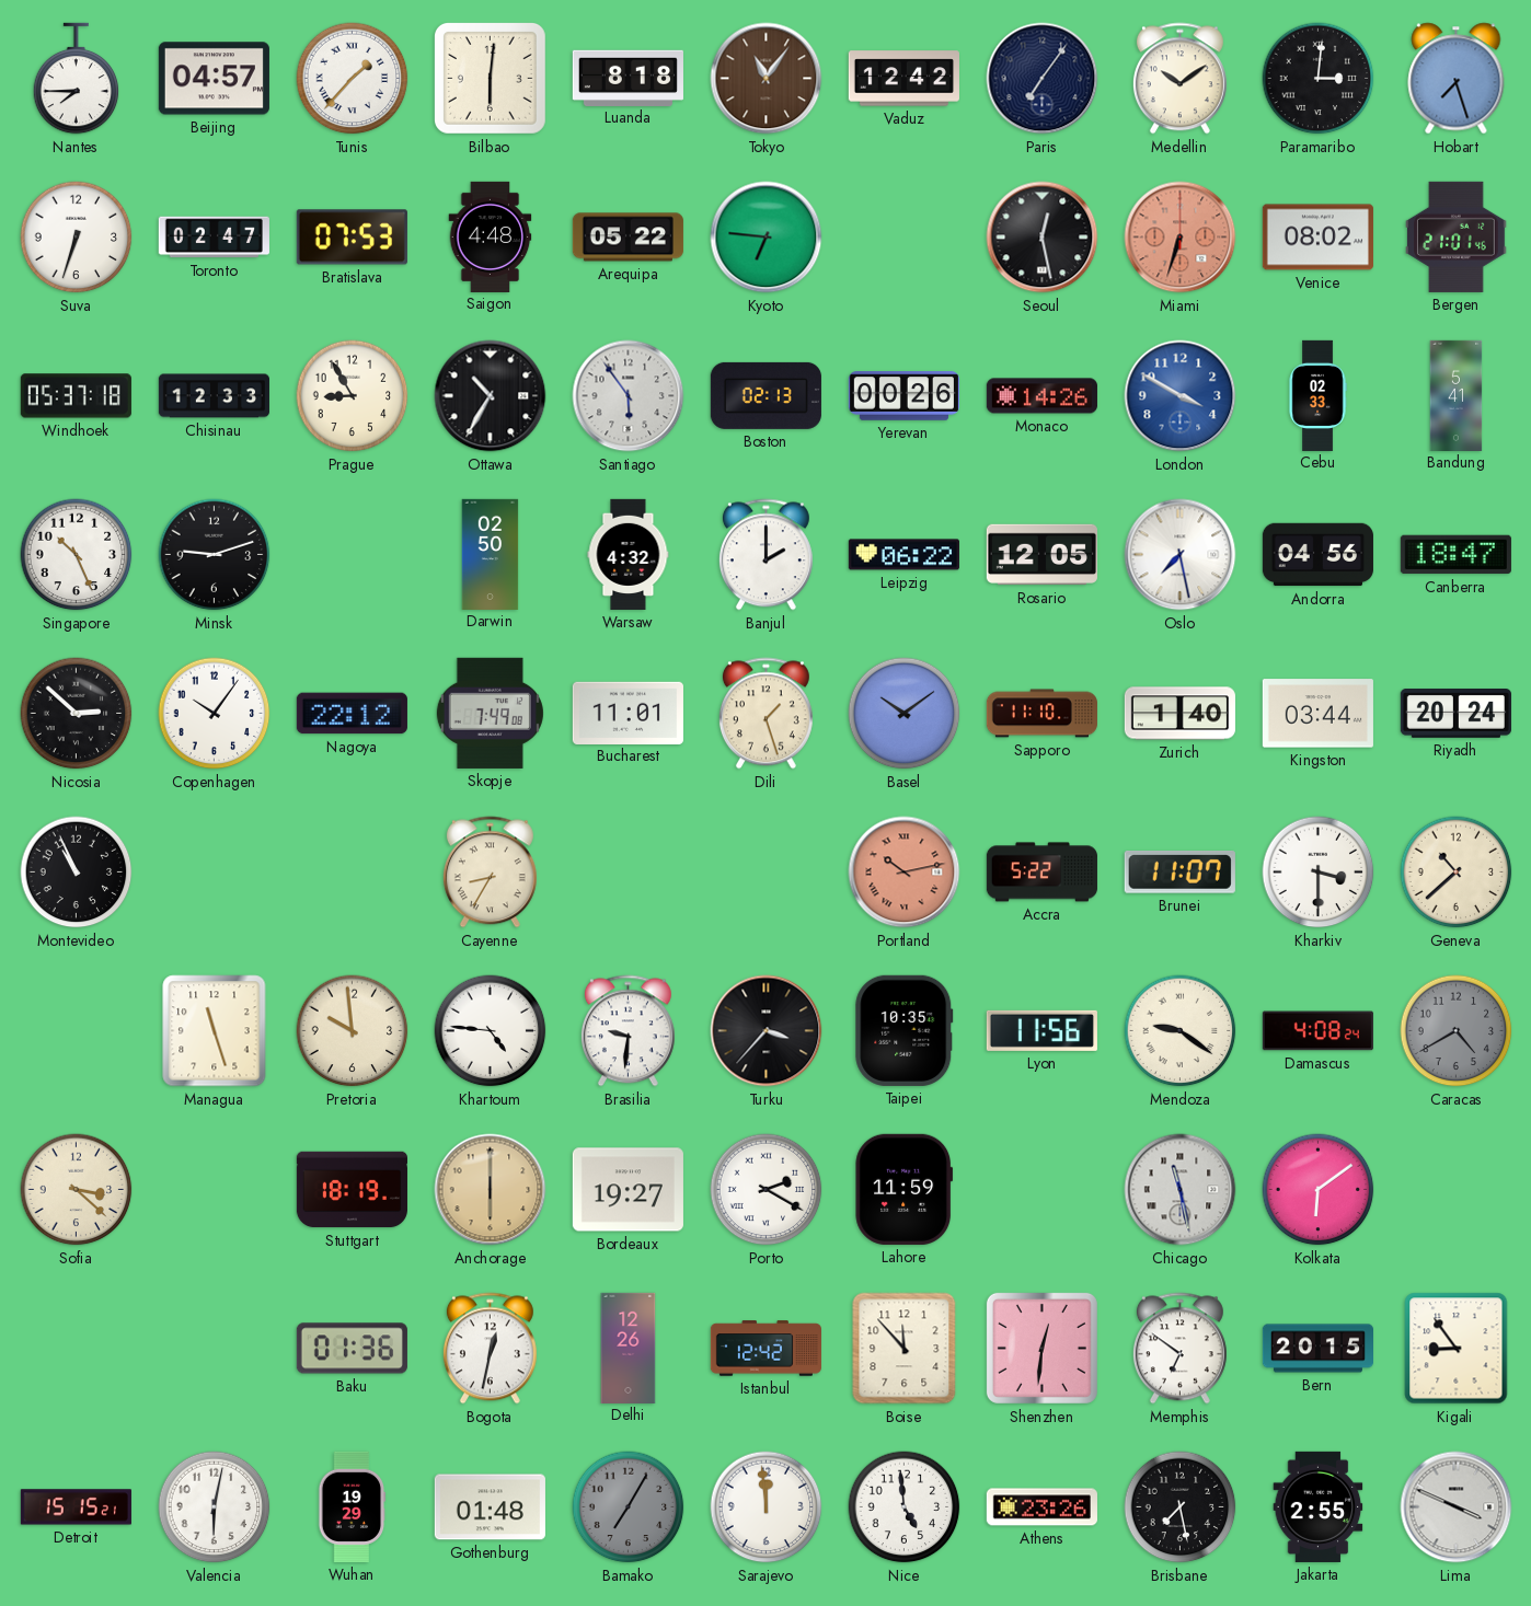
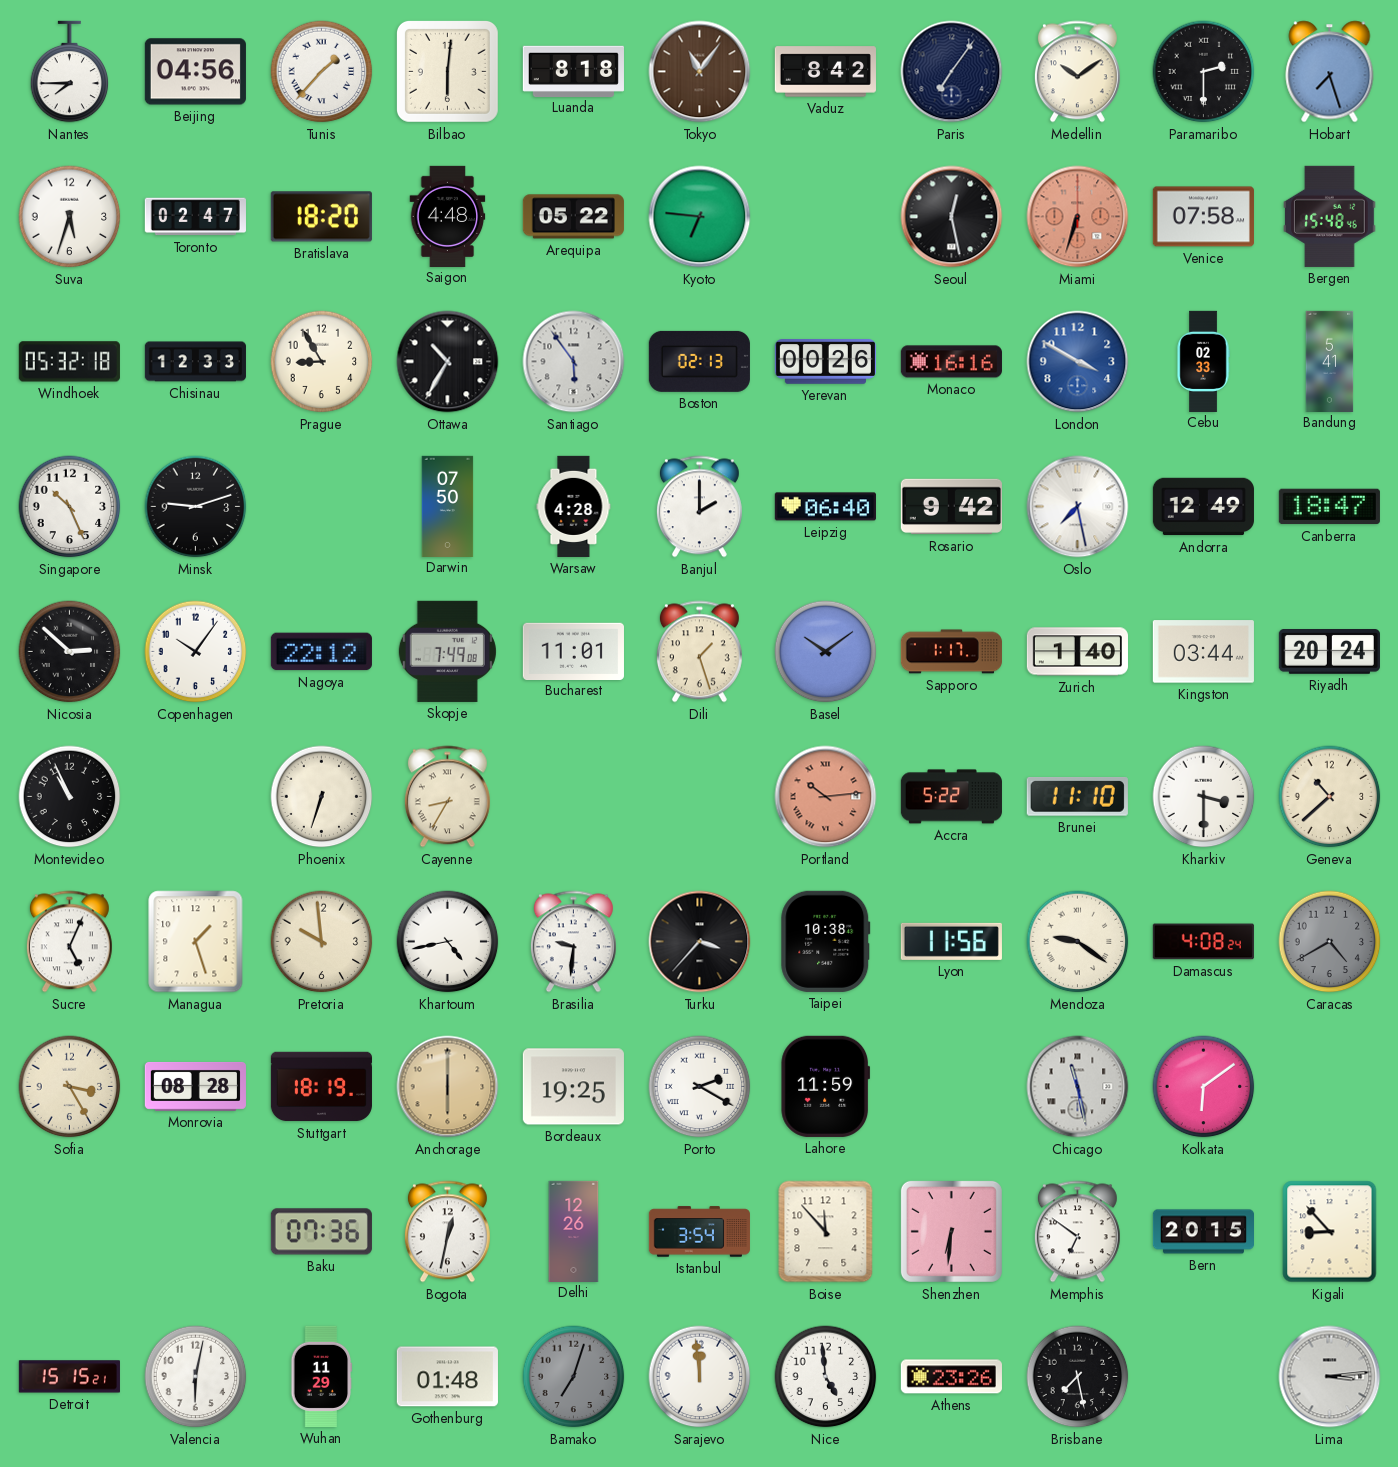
Beijing: 04:57 -> 04:56 (195, 72)
Vaduz: 12:42 -> 8:42 (825, 72)
Paramaribo: 3:01 -> 2:30 (1204, 72)
Suva: 6:33 -> 5:33 (70, 217)
Bratislava: 07:53 -> 18:20 (321, 217)
Venice: 08:02 -> 07:58 (1203, 217)
Bergen: 21:01 -> 15:48 (1330, 216)
Windhoek: 05:37 -> 05:32 (69, 362)
Monaco: 14:26 -> 16:16 (951, 362)
Darwin: 02:50 -> 07:50 (448, 506)
Warsaw: 4:32 -> 4:28 (574, 506)
Leipzig: 06:22 -> 06:40 (825, 507)
Rosario: 12:05 -> 9:42 (951, 507)
Andorra: 04:56 -> 12:49 (1203, 507)
Sapporo: 11:10 -> 1:17 (951, 652)
Phoenix: none -> 6:33 (322, 797)
Portland: 10:13 -> 10:14 (826, 797)
Brunei: 11:07 -> 11:10 (1077, 797)
Sucre: none -> 5:04 (69, 942)
Managua: 11:27 -> 1:27 (196, 942)
Khartoum: 4:46 -> 4:43 (448, 942)
Taipei: 10:35 -> 10:38 (826, 941)
Sofia: 3:22 -> 3:25 (70, 1087)
Monrovia: none -> 08:28 (195, 1086)
Bordeaux: 19:27 -> 19:25 (573, 1087)
Baku: 01:36 -> 07:36 (321, 1232)
Istanbul: 12:42 -> 3:54 (699, 1232)
Shenzhen: 12:31 -> 6:31 (951, 1231)
Kigali: 8:54 -> 8:53 (1330, 1232)
Wuhan: 19:29 -> 11:29 (321, 1376)
Bamako: 7:05 -> 7:03 (574, 1377)
Jakarta: 2:55 -> none (1319, 1506)
Lima: 3:49 -> 3:14 (1330, 1377)
